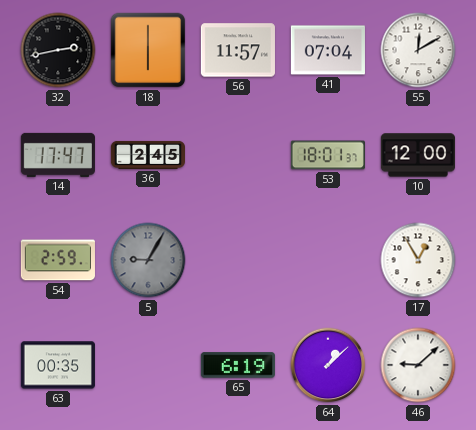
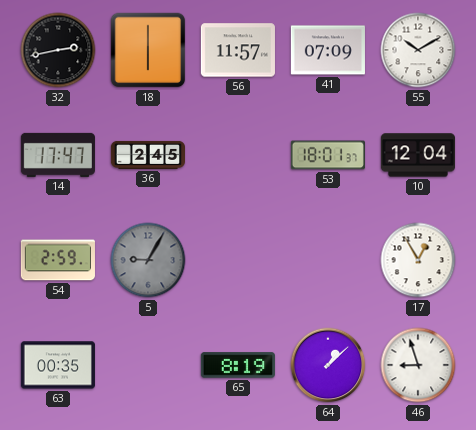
41: 07:04 -> 07:09 (328, 50)
55: 12:10 -> 10:10 (418, 50)
10: 12:00 -> 12:04 (417, 155)
65: 6:19 -> 8:19 (238, 365)
46: 9:08 -> 8:57 (418, 365)
